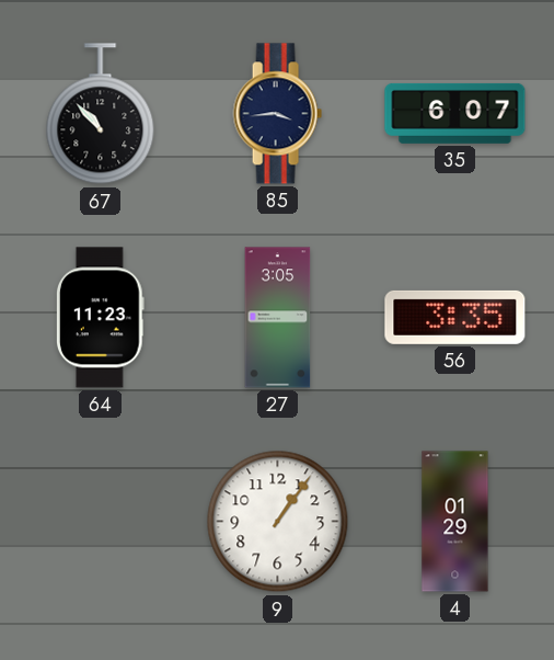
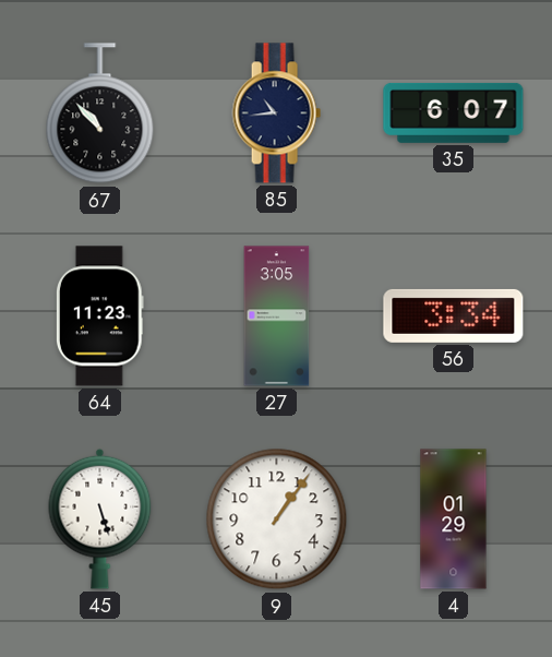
85: 3:44 -> 10:44 (276, 114)
56: 3:35 -> 3:34 (454, 315)
45: none -> 5:27 (100, 518)
